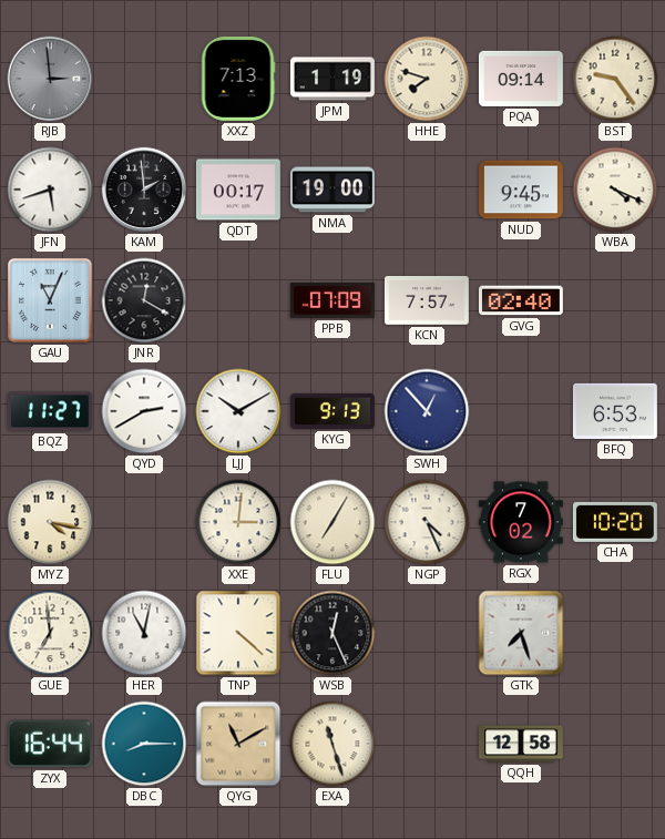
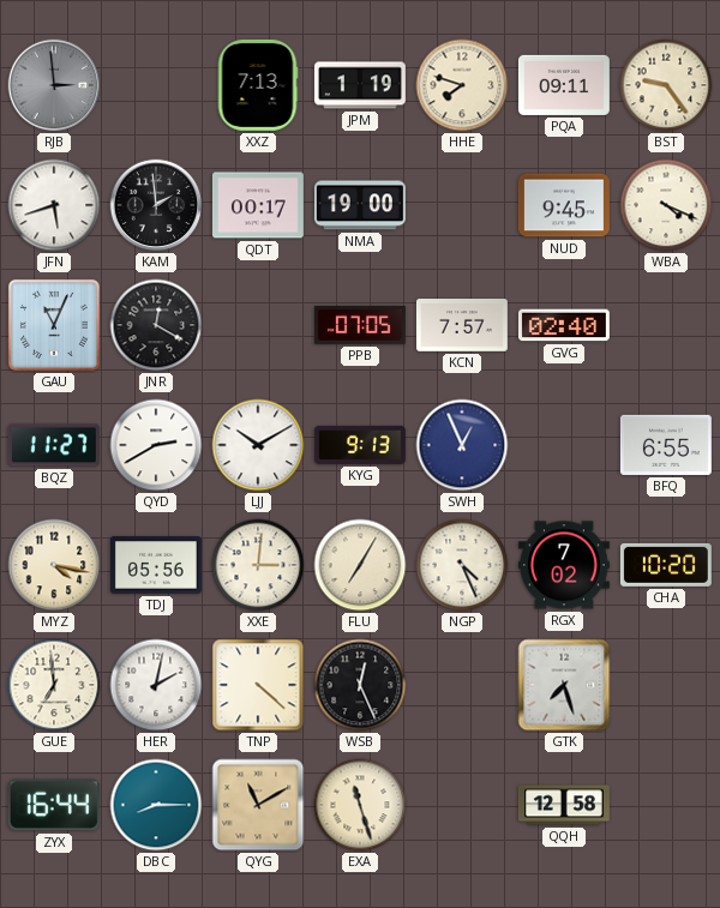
PQA: 09:14 -> 09:11 (564, 85)
PPB: 07:09 -> 07:05 (360, 325)
SWH: 12:53 -> 12:56 (462, 445)
BFQ: 6:53 -> 6:55 (666, 445)
TDJ: none -> 05:56 (156, 565)
HER: 11:02 -> 2:02 (156, 685)
